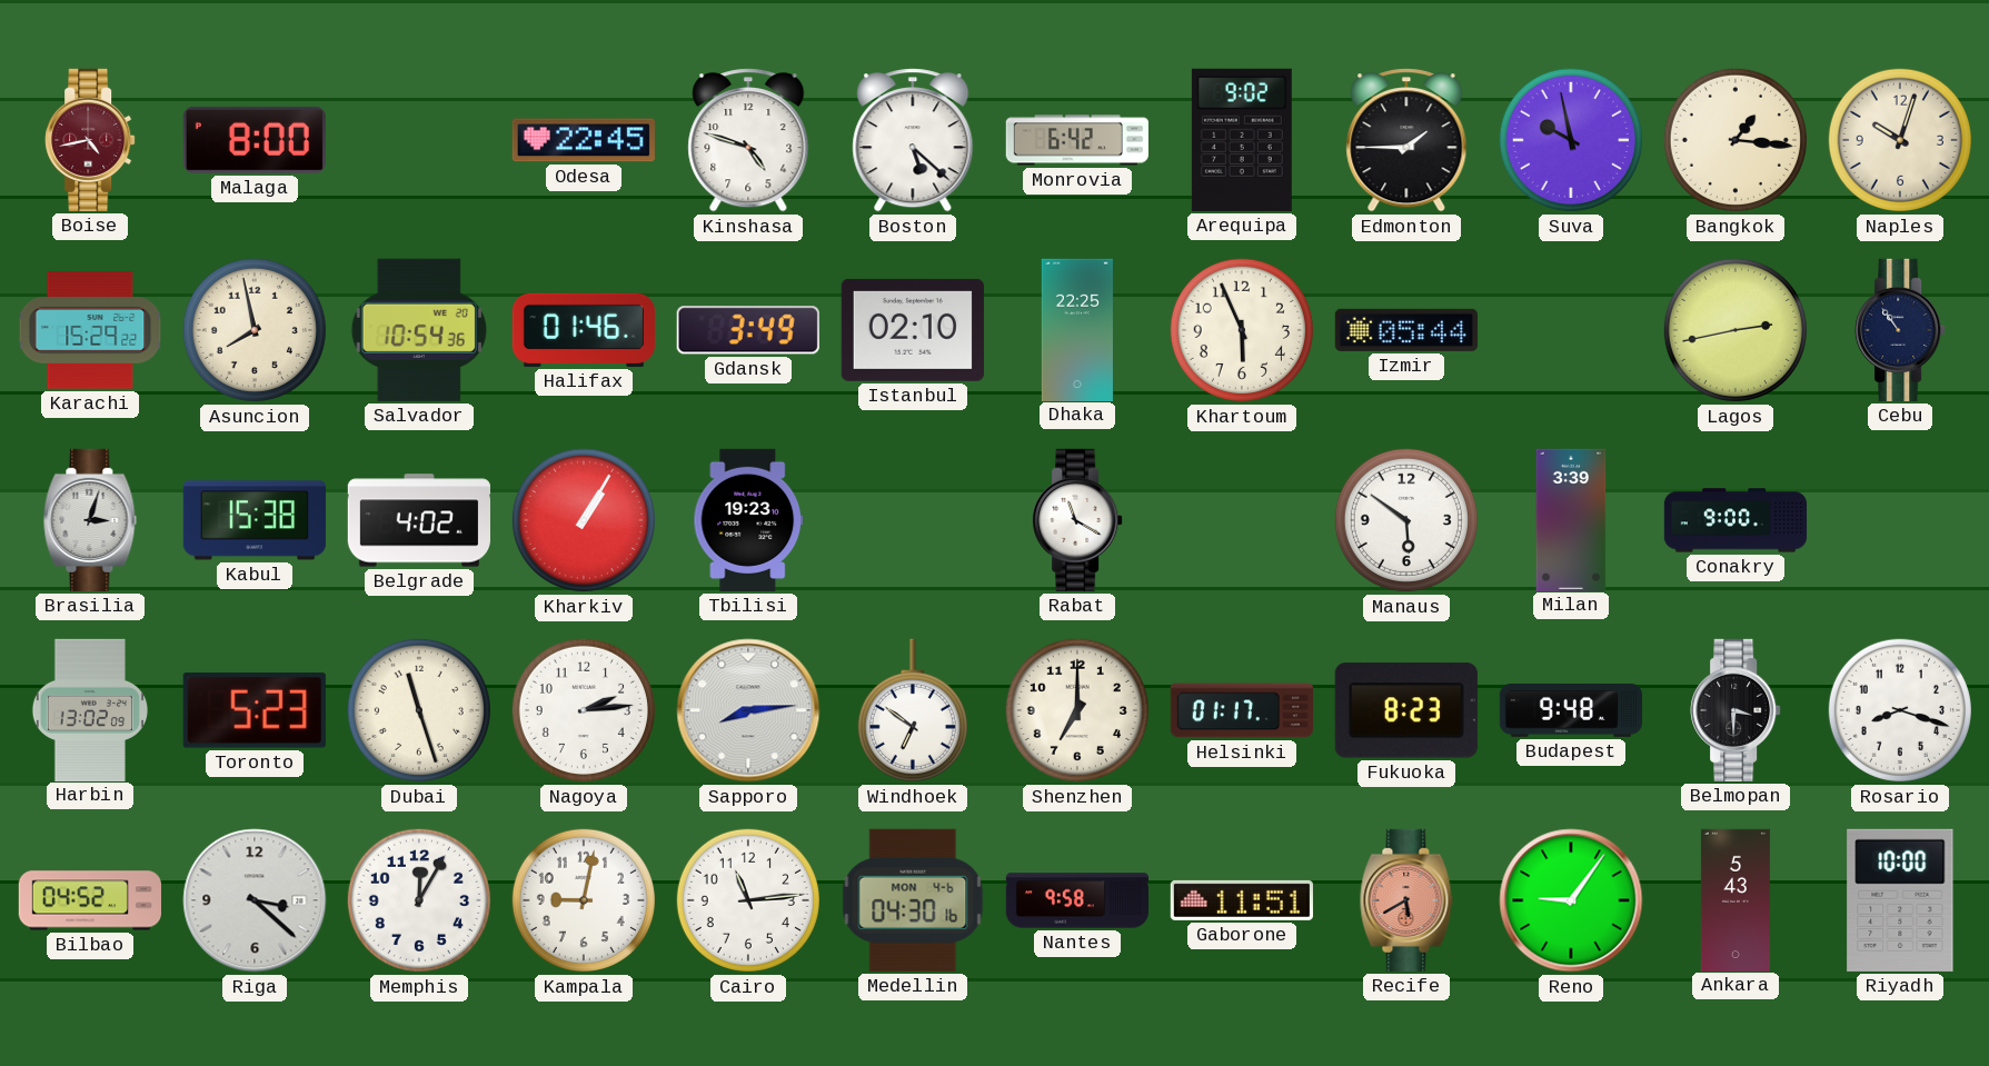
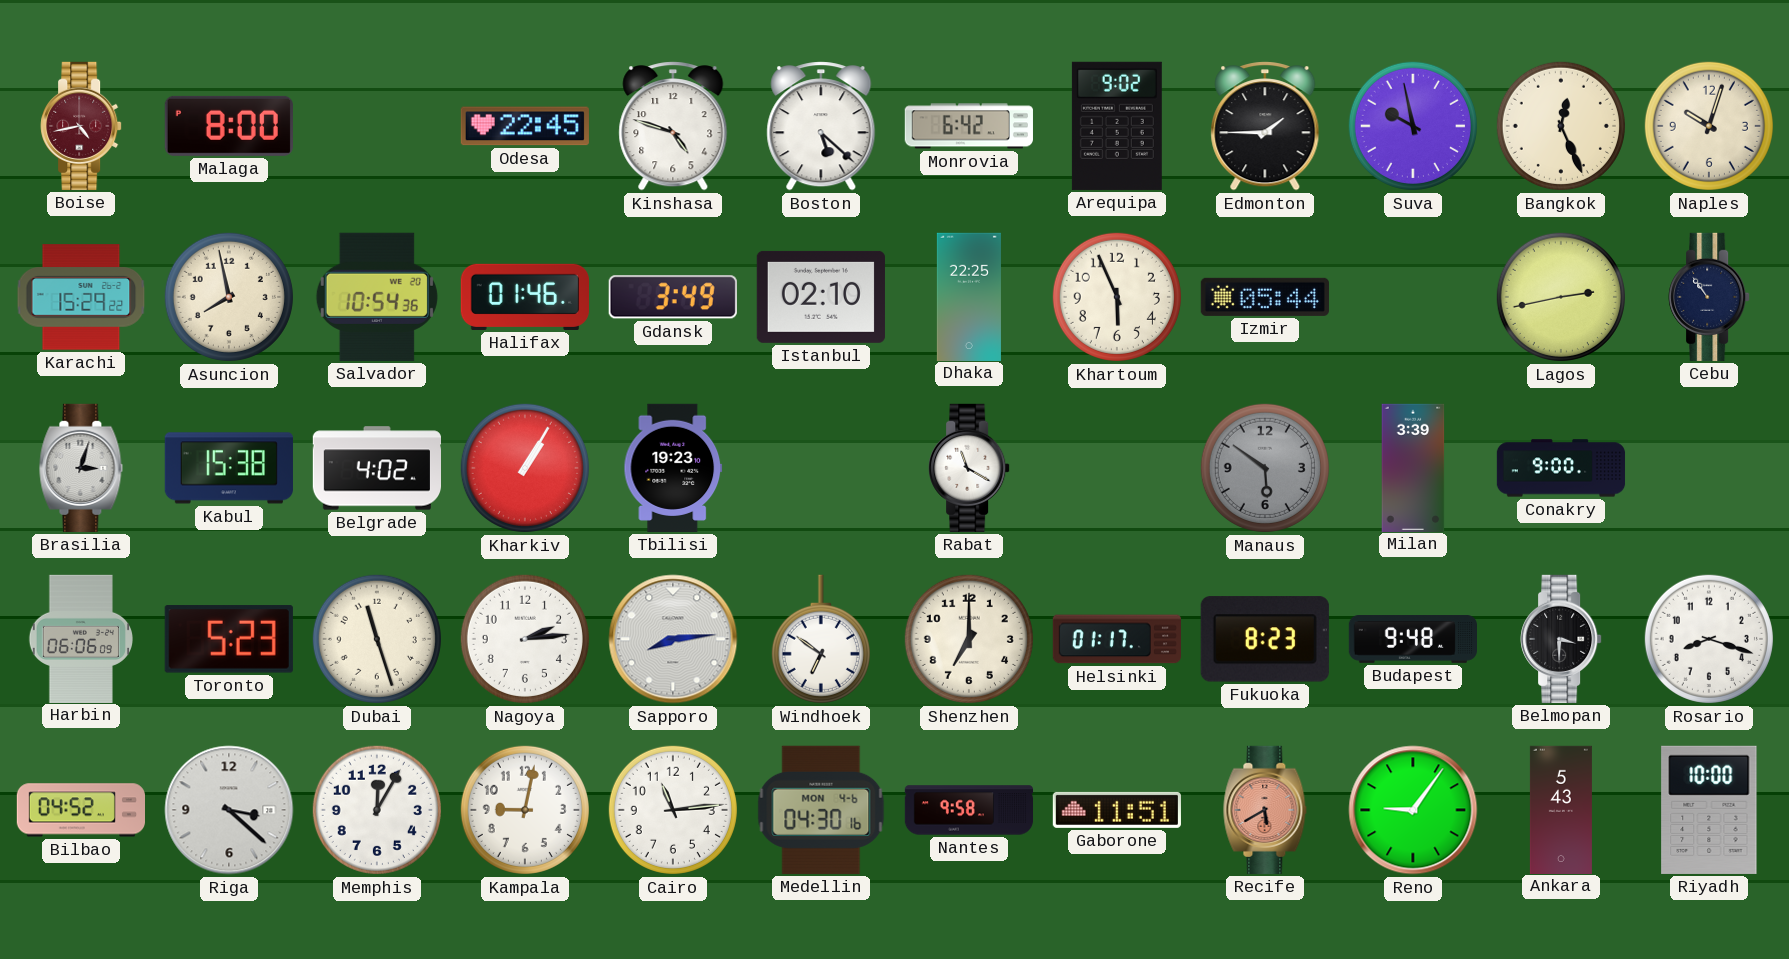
Bangkok: 1:16 -> 12:26 (1561, 126)
Manaus dial: white -> grey (1265, 468)
Harbin: 13:02 -> 06:06 (80, 638)
